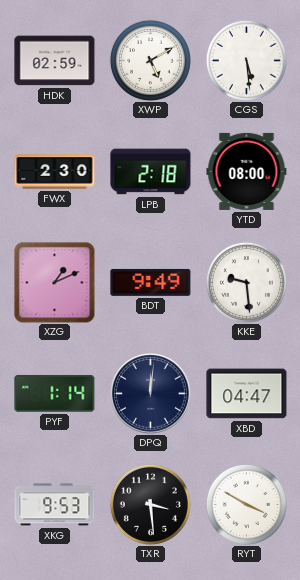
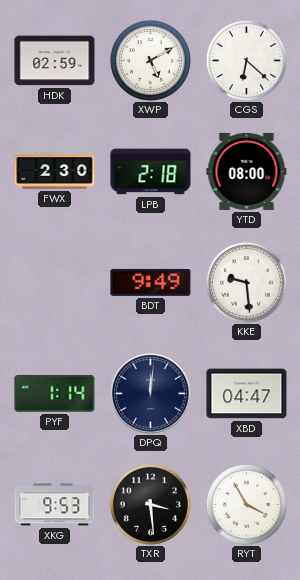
CGS: 5:29 -> 6:22 (246, 60)
XZG: 1:11 -> none (55, 283)
RYT: 3:50 -> 3:55 (246, 504)
